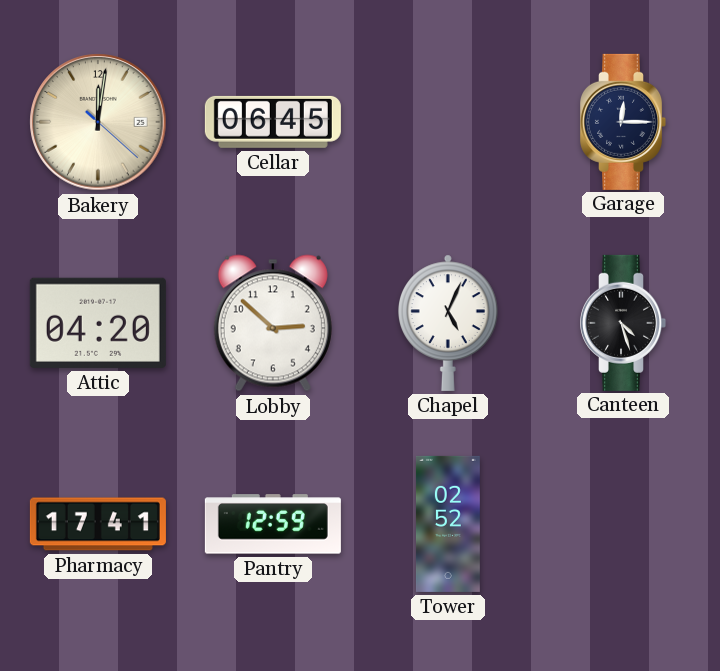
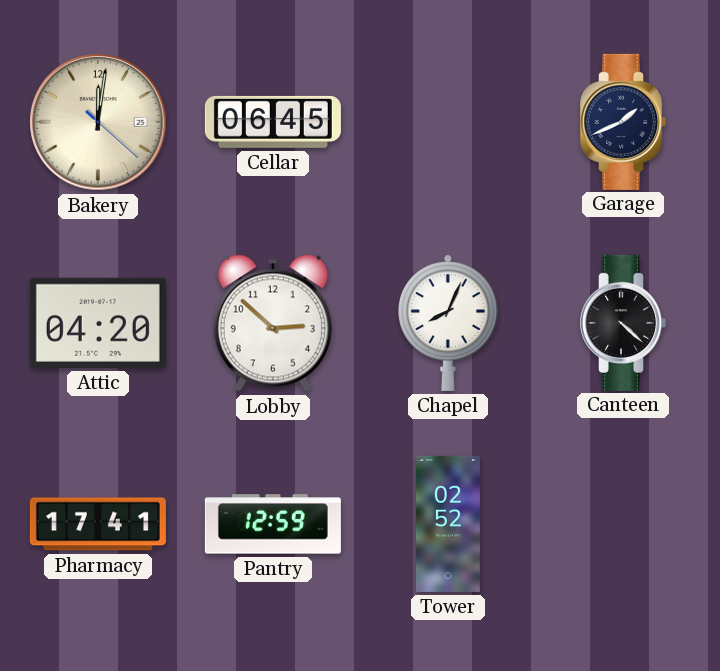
Garage: 12:15 -> 1:41 (624, 122)
Chapel: 5:04 -> 8:04 (449, 323)
Canteen: 4:27 -> 4:22 (624, 323)
